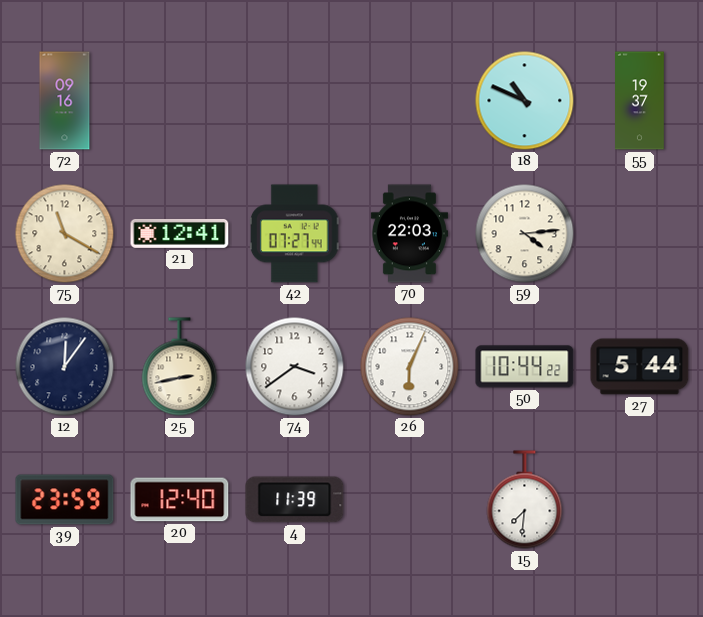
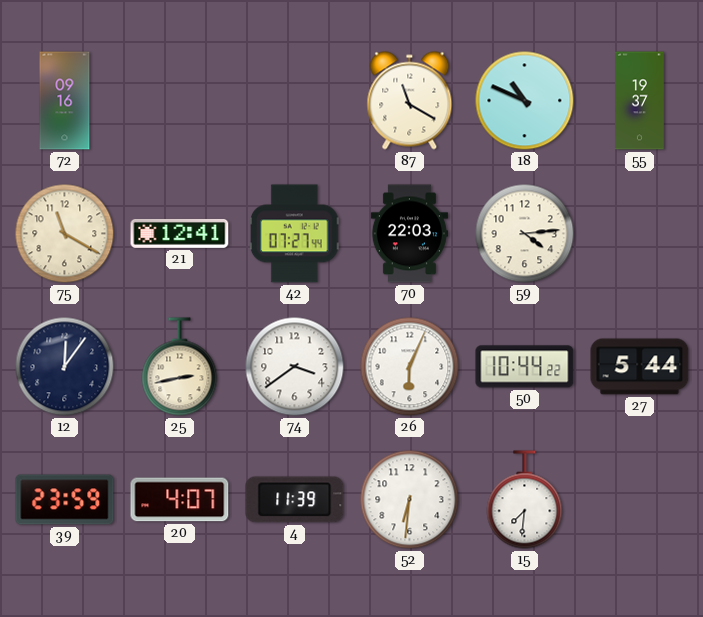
87: none -> 11:20 (410, 101)
20: 12:40 -> 4:07 (180, 500)
52: none -> 6:31 (410, 500)
